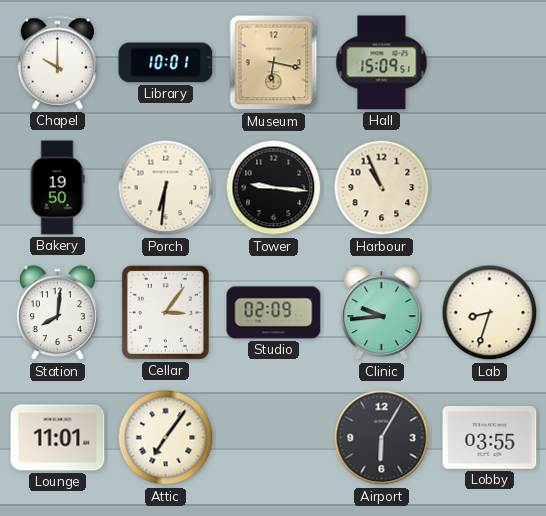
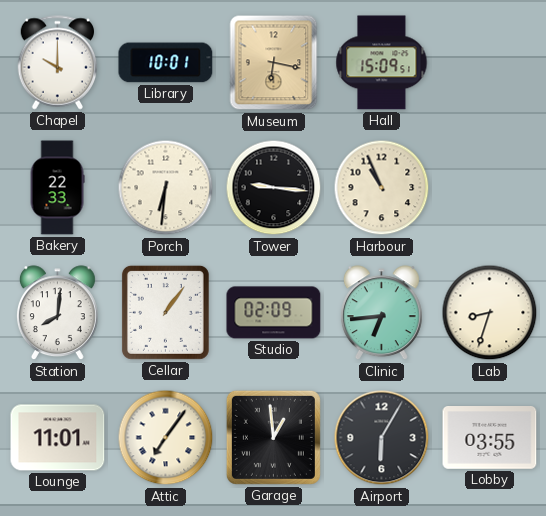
Bakery: 19:50 -> 22:33 (57, 188)
Cellar: 3:06 -> 1:06 (165, 312)
Clinic: 9:44 -> 6:44 (381, 313)
Garage: none -> 12:59 (273, 437)
